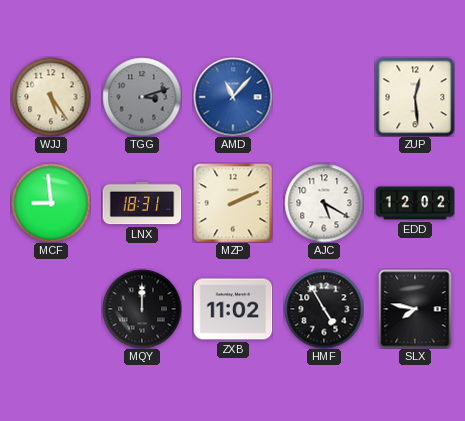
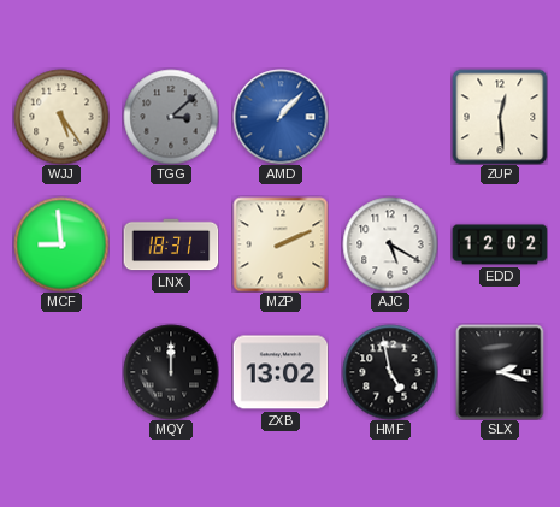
TGG: 3:12 -> 3:08 (171, 117)
AMD: 11:07 -> 1:07 (281, 117)
ZXB: 11:02 -> 13:02 (281, 372)
HMF: 4:55 -> 4:58 (390, 372)
SLX: 7:47 -> 2:18 (500, 372)
